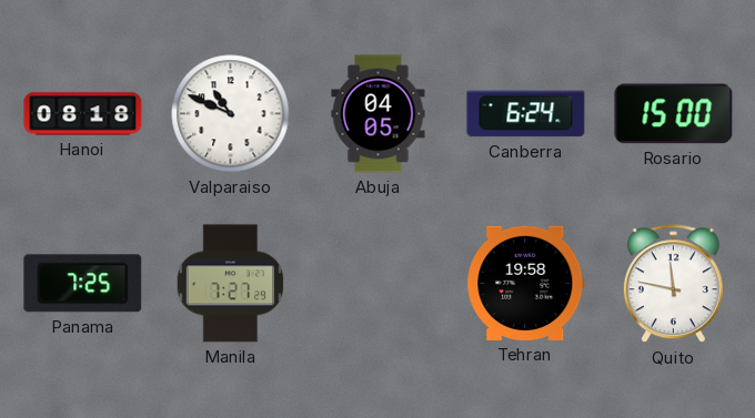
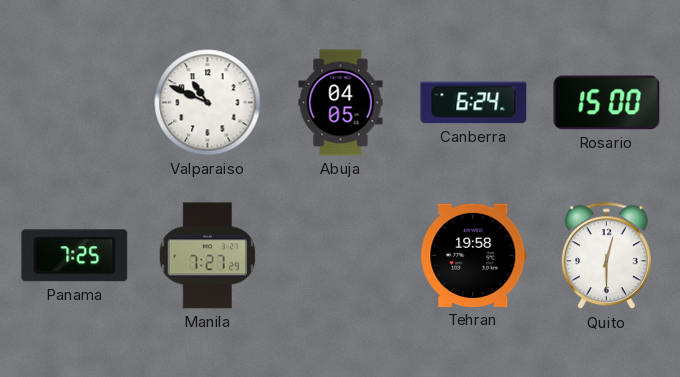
Hanoi: 08:18 -> none (83, 114)
Quito: 11:47 -> 12:30 (606, 256)
